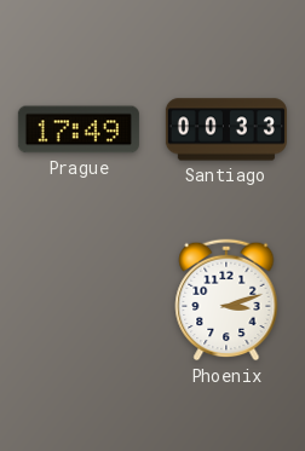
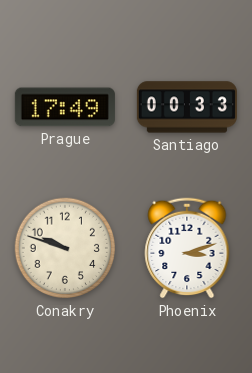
Conakry: none -> 9:48 (65, 248)
